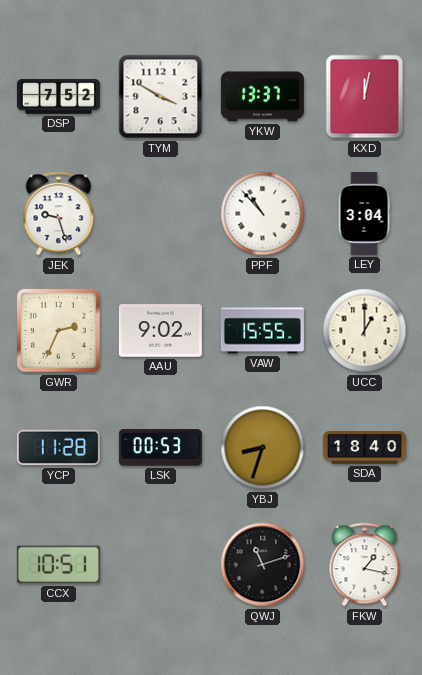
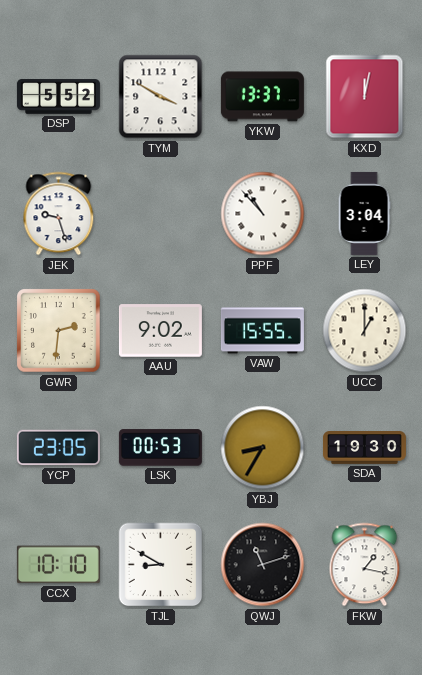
DSP: 7:52 -> 5:52 (58, 97)
GWR: 2:34 -> 2:31 (59, 331)
YCP: 11:28 -> 23:05 (58, 448)
YBJ: 8:33 -> 8:35 (263, 448)
SDA: 18:40 -> 19:30 (364, 448)
CCX: 10:51 -> 10:10 (58, 565)
TJL: none -> 8:50 (161, 565)
